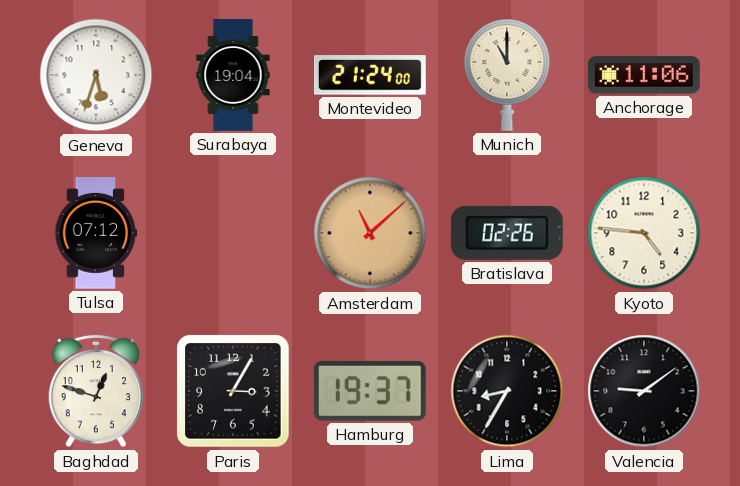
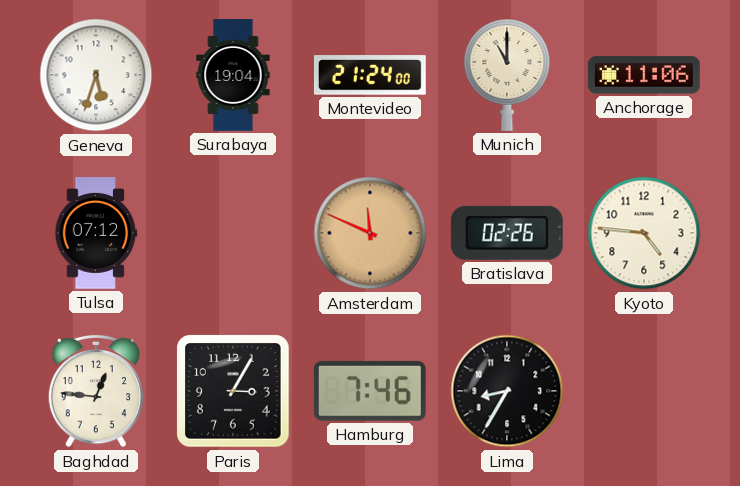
Amsterdam: 11:08 -> 11:49 (370, 233)
Baghdad: 12:48 -> 12:46 (95, 391)
Hamburg: 19:37 -> 7:46 (370, 391)
Valencia: 9:09 -> none (644, 391)
